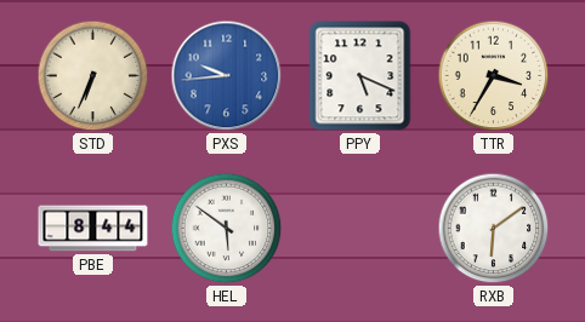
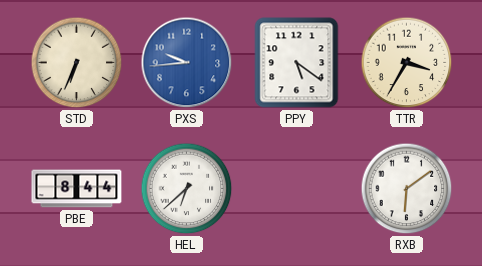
PPY: 5:19 -> 5:21 (297, 63)
HEL: 5:51 -> 6:38 (187, 189)
